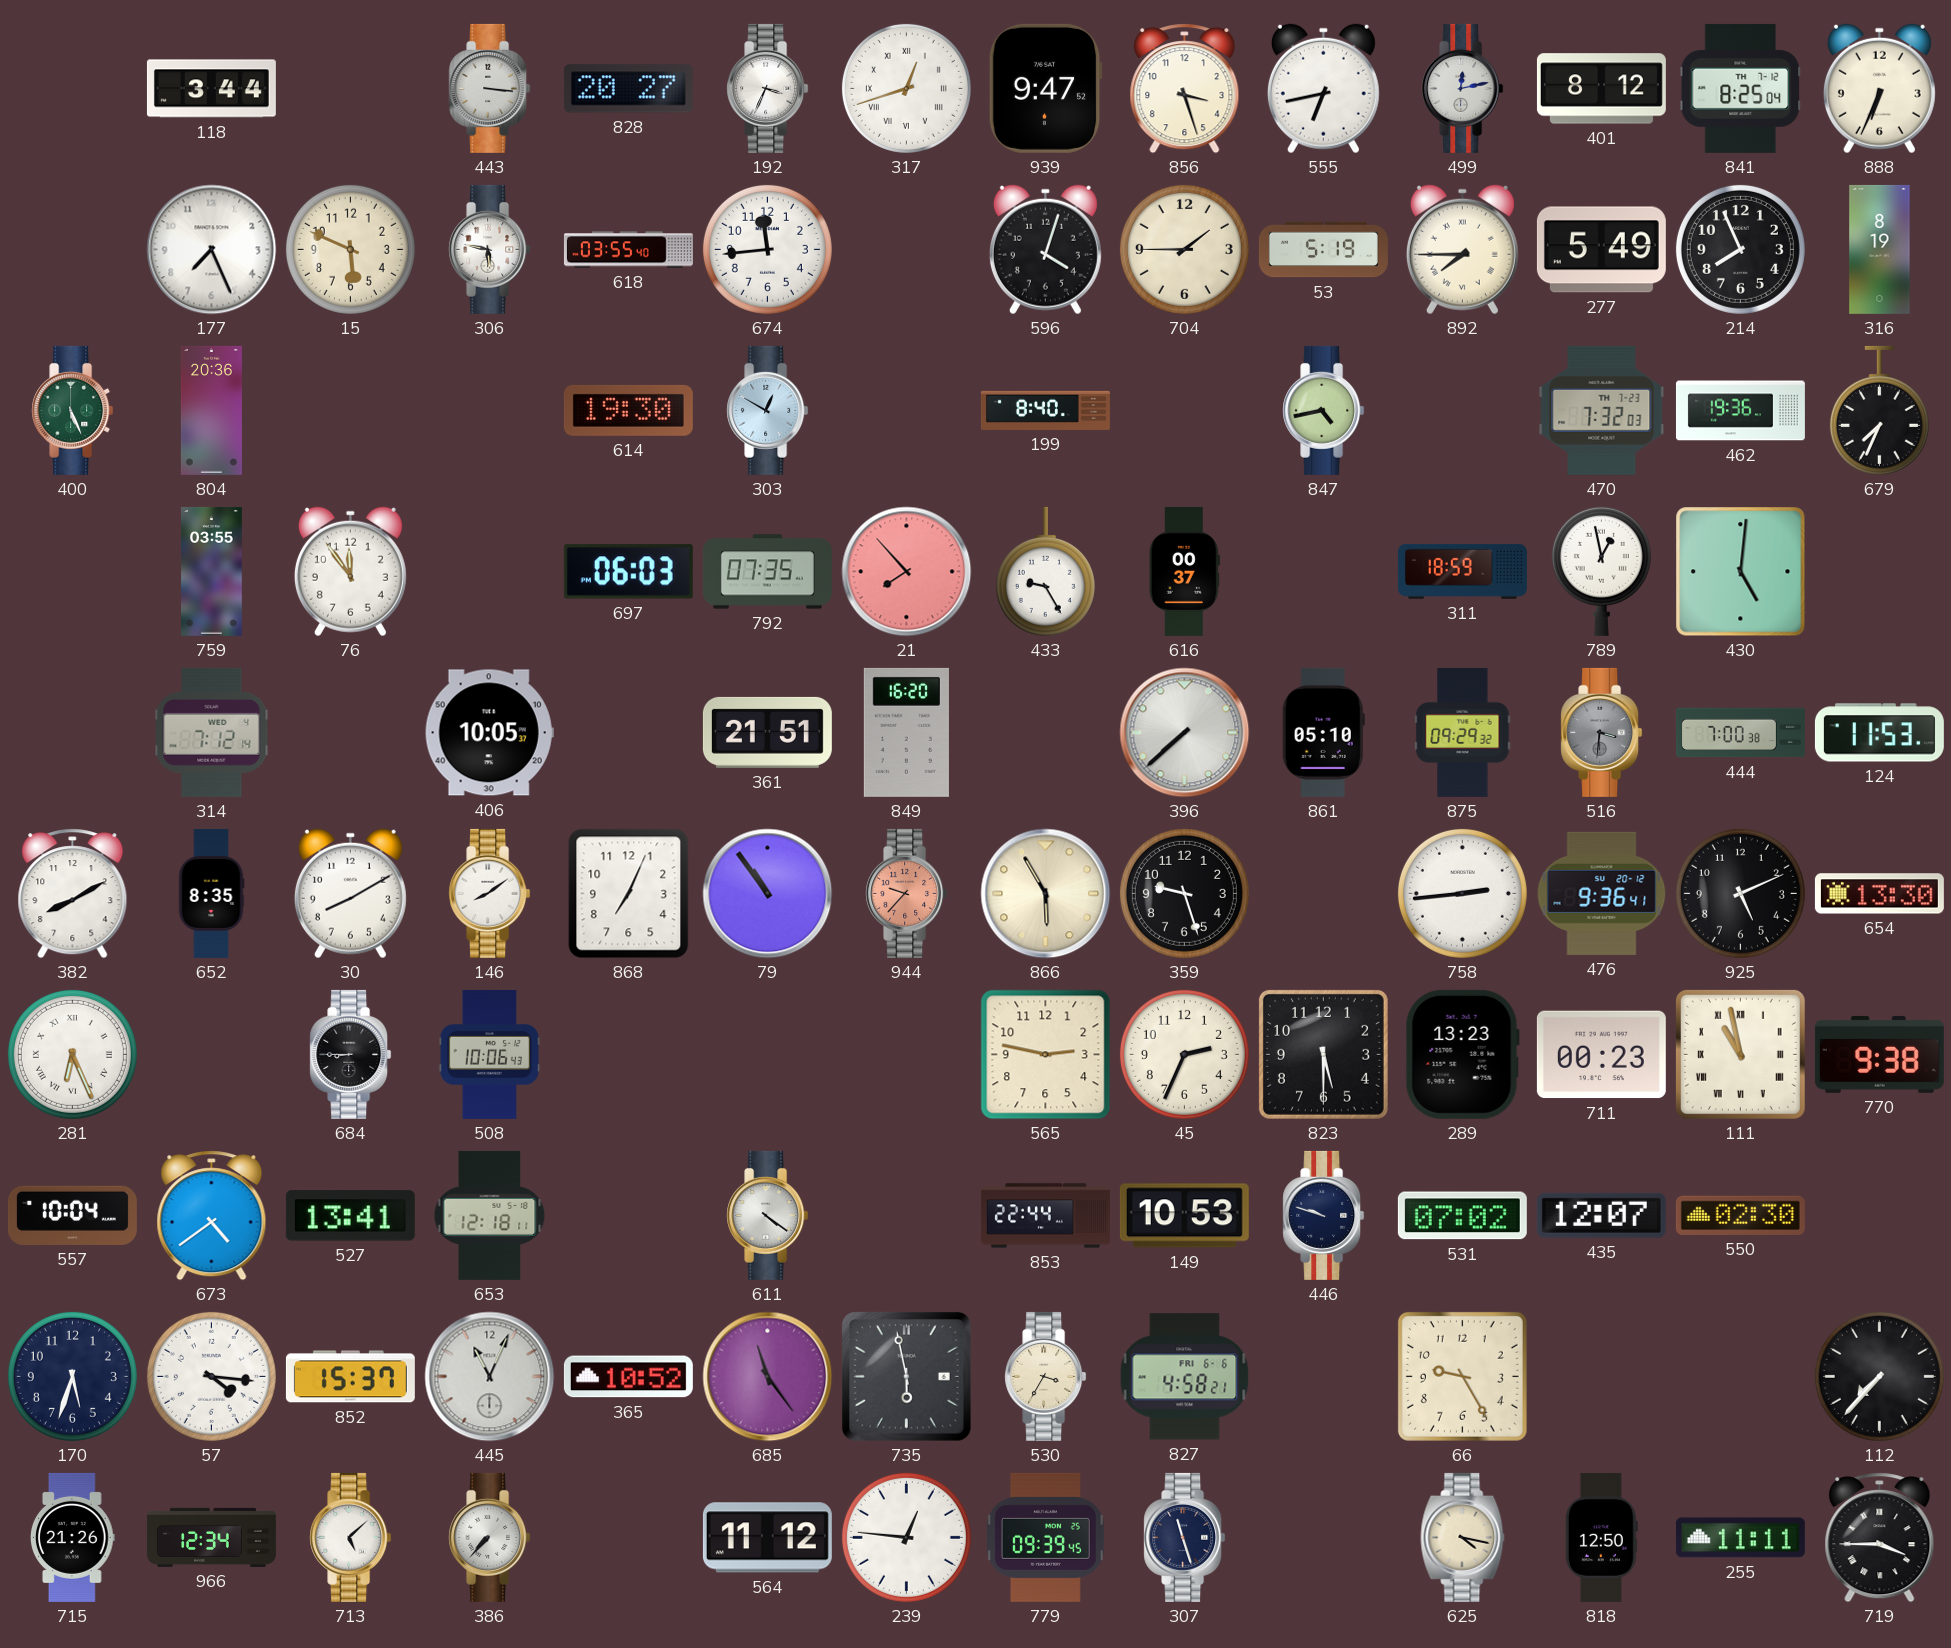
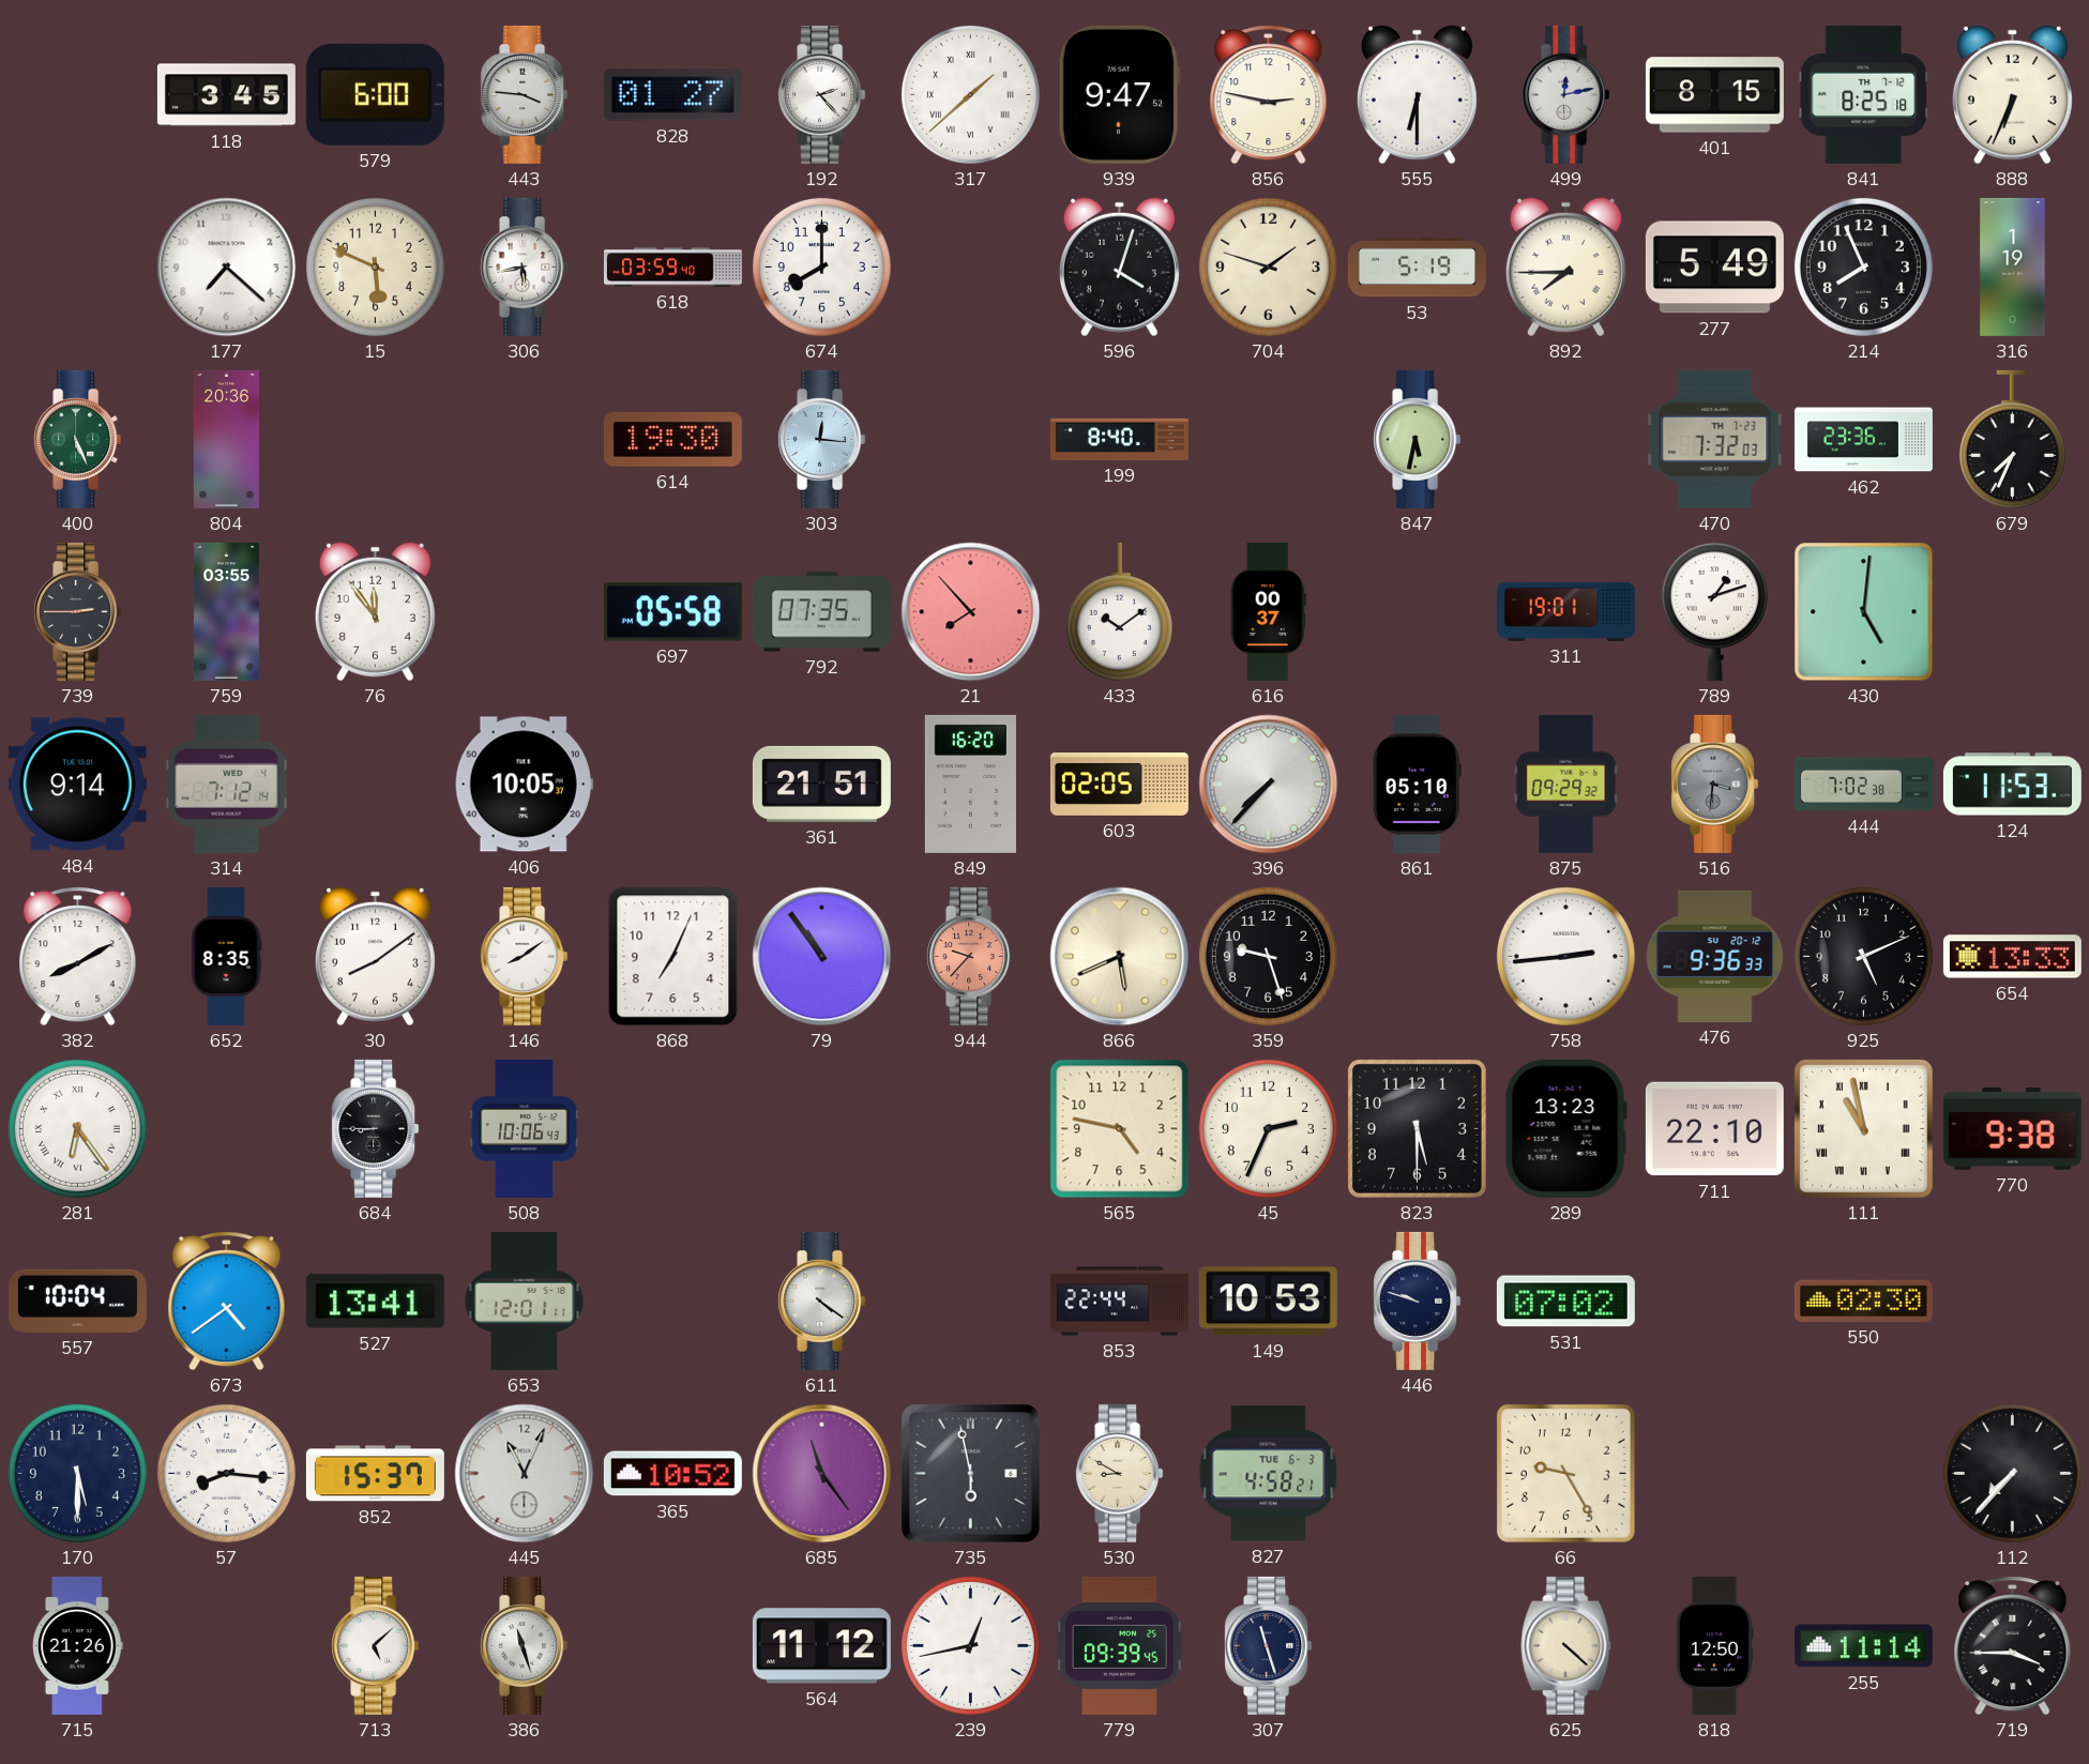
118: 3:44 -> 3:45 (226, 95)
579: none -> 6:00 (375, 94)
443: 3:16 -> 3:46 (525, 94)
828: 20:27 -> 01:27 (672, 95)
192: 3:34 -> 2:23 (822, 94)
317: 12:42 -> 1:38 (970, 94)
856: 3:27 -> 2:47 (1269, 95)
555: 6:43 -> 6:30 (1417, 95)
401: 8:12 -> 8:15 (1714, 95)
841: 8:25:04 -> 8:25:18 (1864, 94)
177: 7:26 -> 7:22 (227, 268)
306: 5:47 -> 5:43 (525, 267)
618: 03:55 -> 03:59 (672, 268)
674: 11:44 -> 8:00 (821, 267)
704: 1:45 -> 1:48 (1268, 267)
316: 8:19 -> 1:19 (2013, 267)
303: 12:50 -> 12:16 (822, 439)
847: 4:43 -> 5:32 (1418, 439)
462: 19:36 -> 23:36 (1863, 440)
739: none -> 2:45 (78, 611)
697: 06:03 -> 05:58 (672, 612)
433: 9:25 -> 10:09 (1119, 611)
311: 18:59 -> 19:01 (1565, 611)
789: 12:58 -> 1:12 (1714, 611)
484: none -> 9:14 (77, 785)
603: none -> 02:05 (1119, 785)
396: 7:38 -> 7:37 (1269, 785)
444: 7:00 -> 7:02 (1863, 785)
30: 8:10 -> 8:09 (375, 957)
866: 5:55 -> 5:41 (1120, 957)
476: 9:36:41 -> 9:36:33 (1715, 956)
654: 13:30 -> 13:33 (2012, 957)
281: 6:26 -> 6:24 (77, 1128)
565: 2:47 -> 4:47 (1120, 1129)
711: 00:23 -> 22:10 (1714, 1129)
653: 12:18 -> 12:01 (525, 1301)
435: 12:07 -> none (1601, 1215)
170: 5:33 -> 5:30 (77, 1473)
57: 4:16 -> 8:16 (226, 1473)
530: 3:35 -> 8:50 (1120, 1473)
827 date: FRI 6-6 -> TUE 6-3 (1269, 1474)
966: 12:34 -> none (211, 1537)
386: 7:37 -> 11:27 (525, 1645)
239: 12:46 -> 12:43 (970, 1645)
625: 4:17 -> 4:22 (1566, 1645)
255: 11:11 -> 11:14 (1863, 1646)
